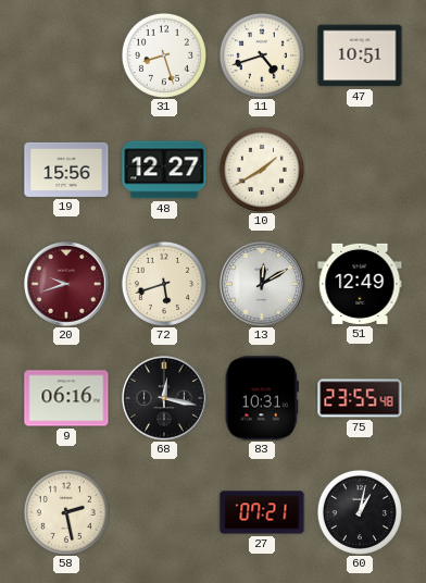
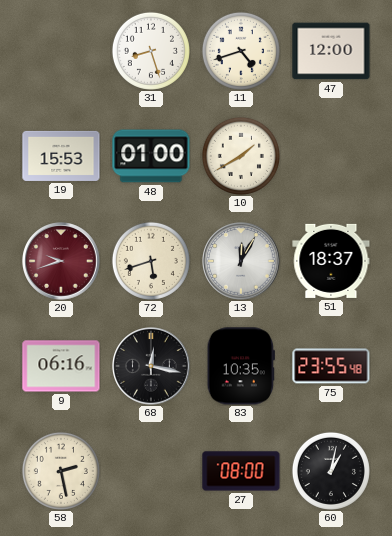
47: 10:51 -> 12:00 (331, 51)
19: 15:56 -> 15:53 (61, 156)
48: 12:27 -> 01:00 (151, 156)
13: 12:10 -> 12:05 (241, 261)
51: 12:49 -> 18:37 (331, 261)
83: 10:31 -> 10:35 (241, 366)
27: 07:21 -> 08:00 (241, 471)
